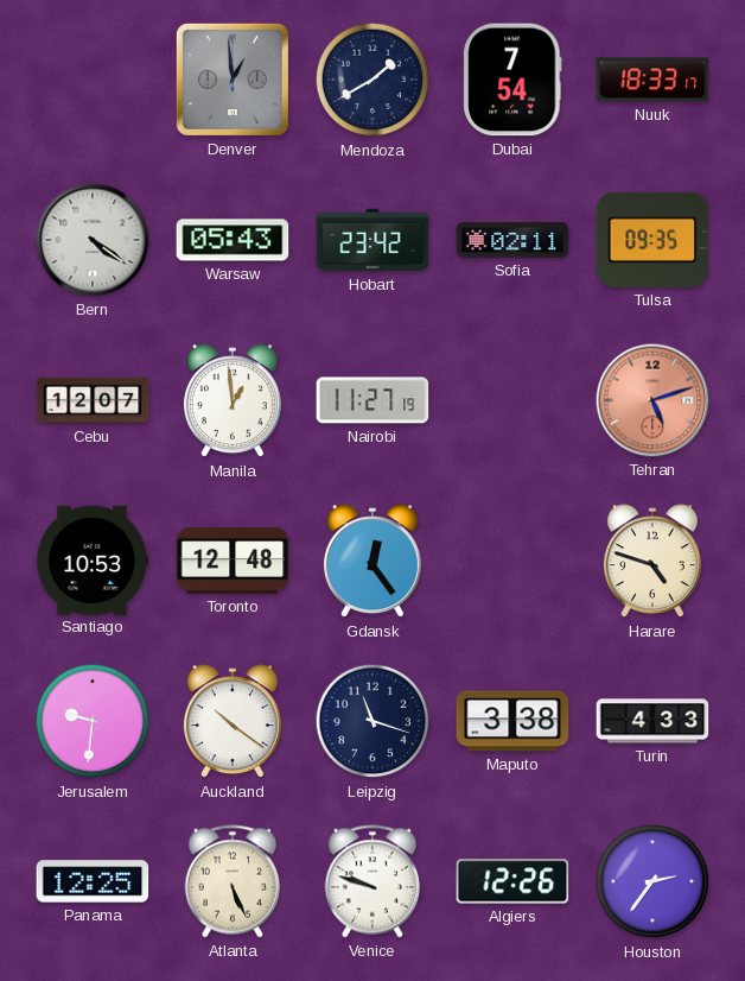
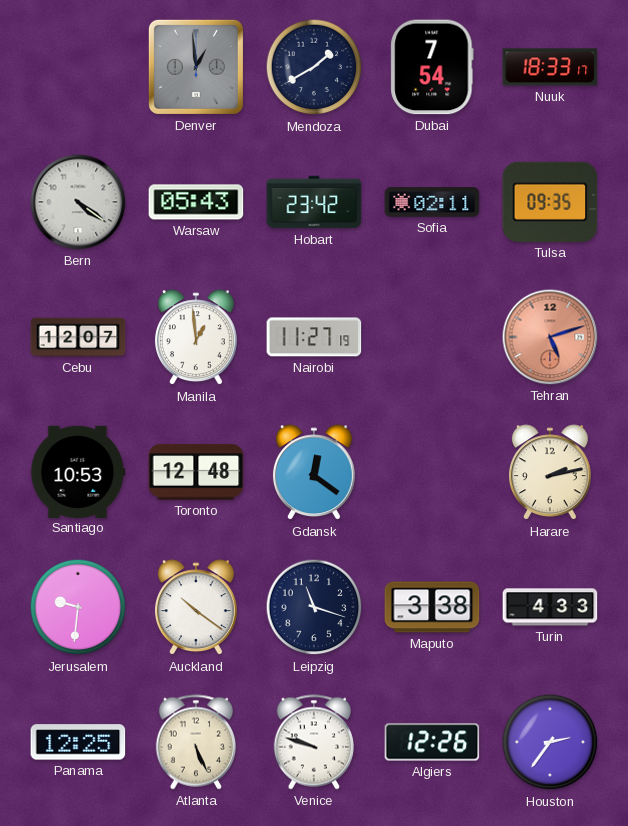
Gdansk: 12:24 -> 12:21 (314, 473)
Harare: 4:48 -> 2:13 (550, 473)
